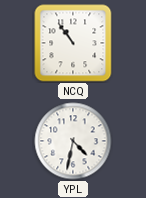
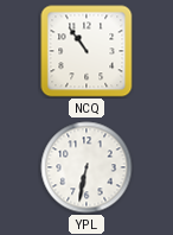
YPL: 4:32 -> 6:32 (86, 167)
